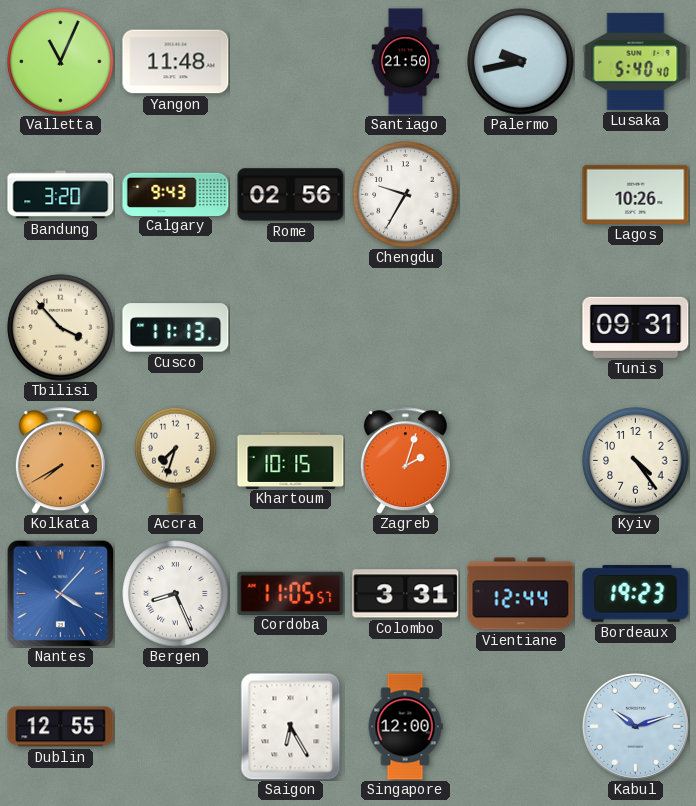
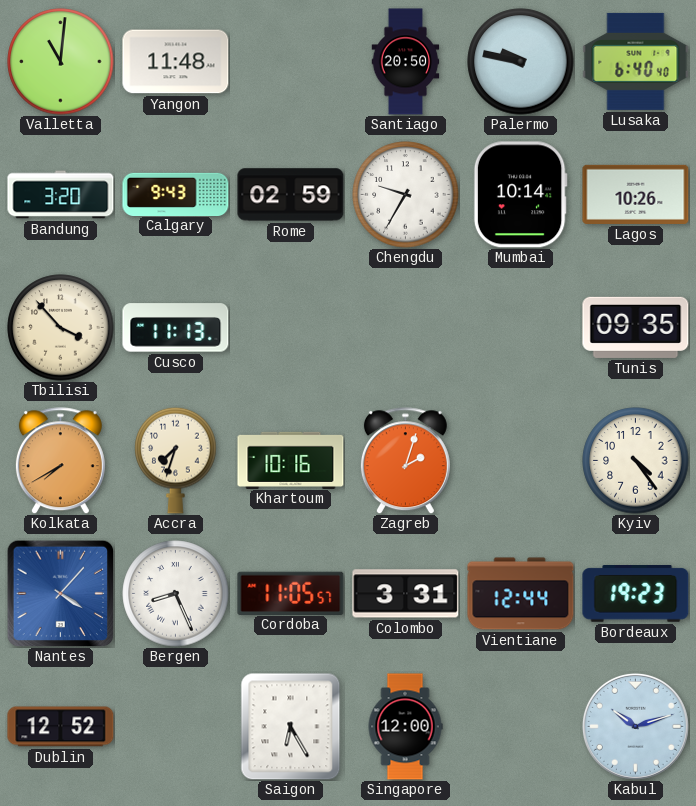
Valletta: 11:04 -> 11:01 (61, 62)
Santiago: 21:50 -> 20:50 (406, 62)
Palermo: 9:43 -> 9:47 (521, 62)
Lusaka: 5:40 -> 6:40 (636, 61)
Rome: 02:56 -> 02:59 (291, 195)
Mumbai: none -> 10:14 (520, 195)
Tunis: 09:31 -> 09:35 (636, 327)
Khartoum: 10:15 -> 10:16 (291, 460)
Dublin: 12:55 -> 12:52 (61, 727)
